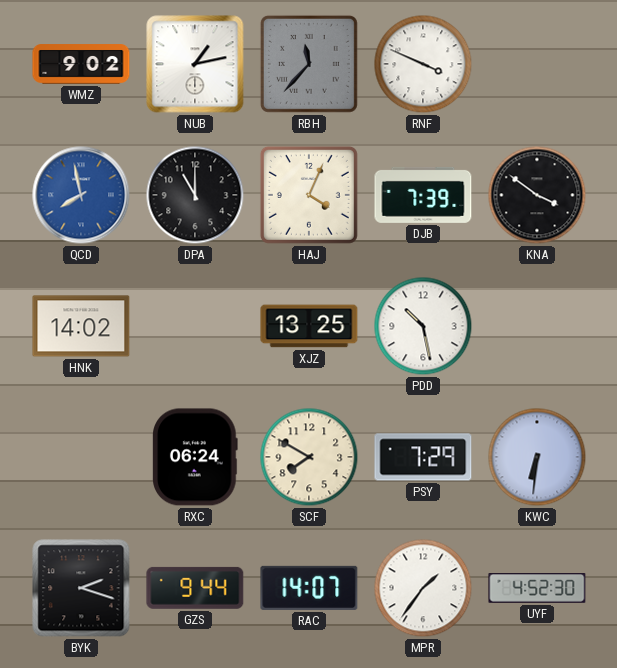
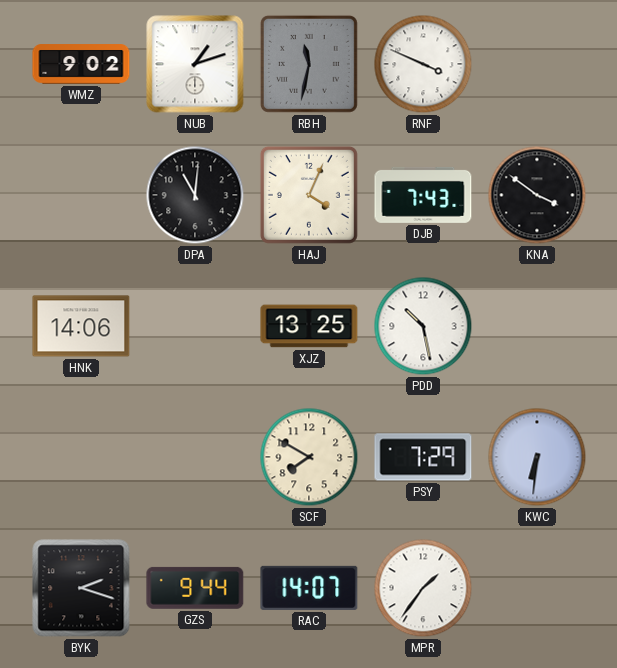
NUB: 1:13 -> 1:12 (195, 64)
RBH: 11:37 -> 11:32 (309, 64)
QCD: 7:58 -> none (81, 195)
DPA: 11:00 -> 11:01 (195, 195)
DJB: 7:39 -> 7:43 (423, 195)
HNK: 14:02 -> 14:06 (81, 326)
RXC: 06:24 -> none (196, 457)
UYF: 4:52 -> none (537, 588)
